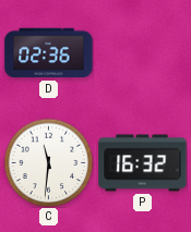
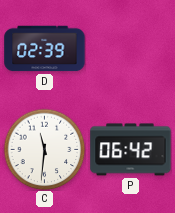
D: 02:36 -> 02:39 (45, 49)
P: 16:32 -> 06:42 (131, 150)
